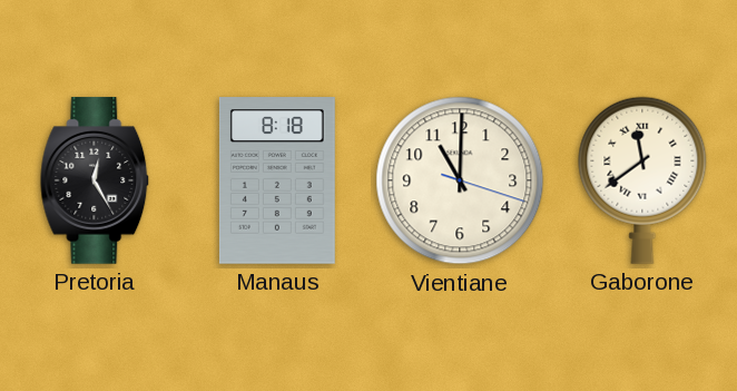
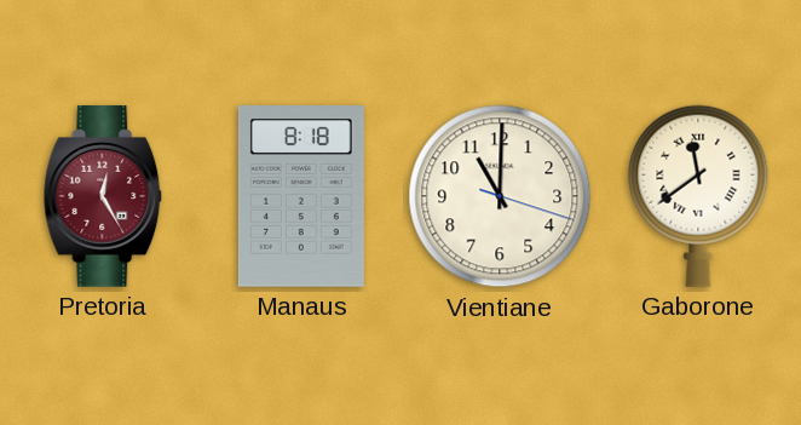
Pretoria dial: black -> burgundy (103, 196)
